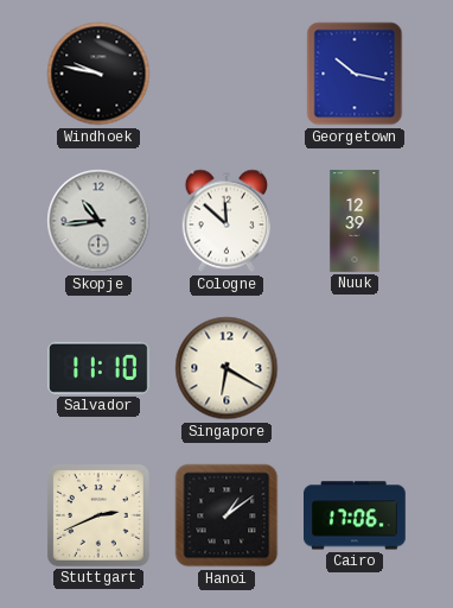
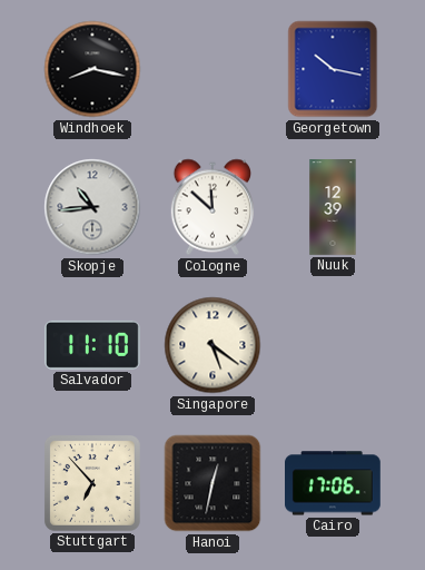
Windhoek: 9:47 -> 8:17 (92, 69)
Singapore: 6:20 -> 5:21 (212, 345)
Stuttgart: 2:41 -> 6:53 (92, 483)
Hanoi: 1:09 -> 12:32 (212, 483)
